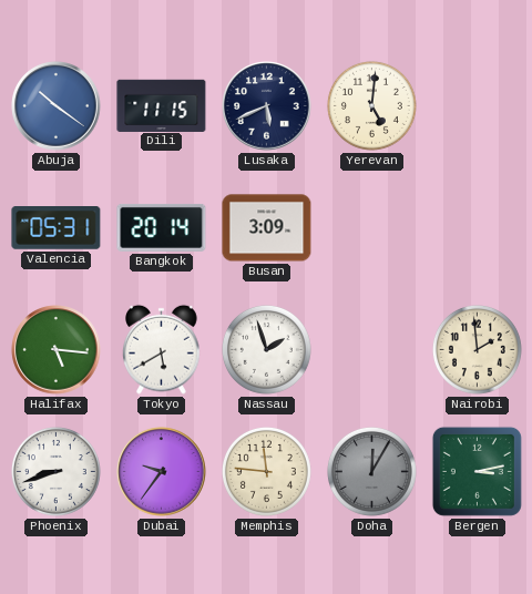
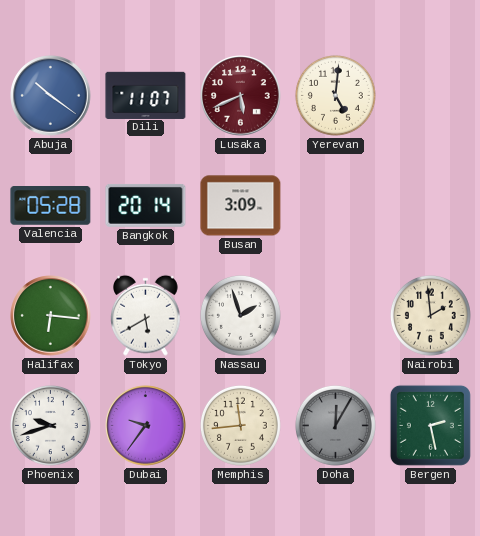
Dili: 11:15 -> 11:07 (146, 95)
Lusaka dial: navy -> burgundy (241, 96)
Valencia: 05:31 -> 05:28 (51, 206)
Halifax: 5:16 -> 6:16 (51, 316)
Phoenix: 8:42 -> 9:42 (50, 425)
Memphis: 11:46 -> 11:44 (240, 425)
Bergen: 3:13 -> 2:28 (430, 425)
